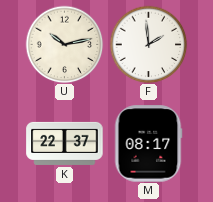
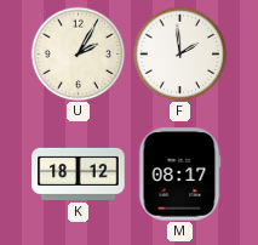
U: 10:13 -> 2:05 (78, 53)
K: 22:37 -> 18:12 (79, 173)
